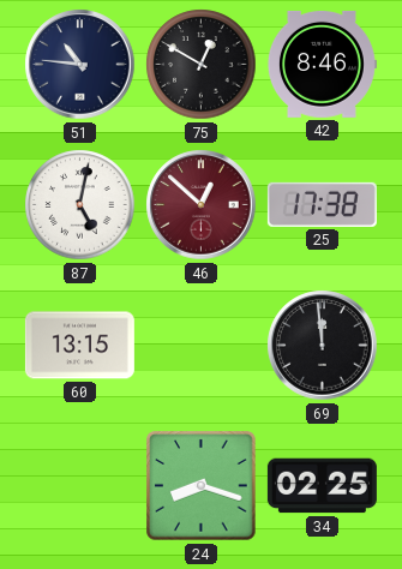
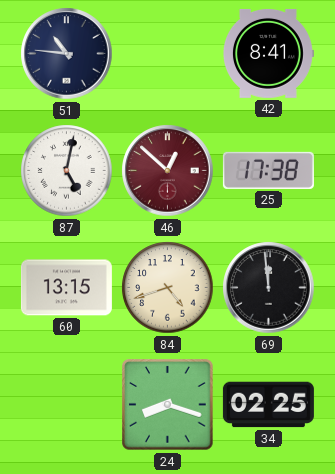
75: 12:50 -> none (202, 65)
42: 8:46 -> 8:41 (268, 53)
84: none -> 4:42 (168, 288)
